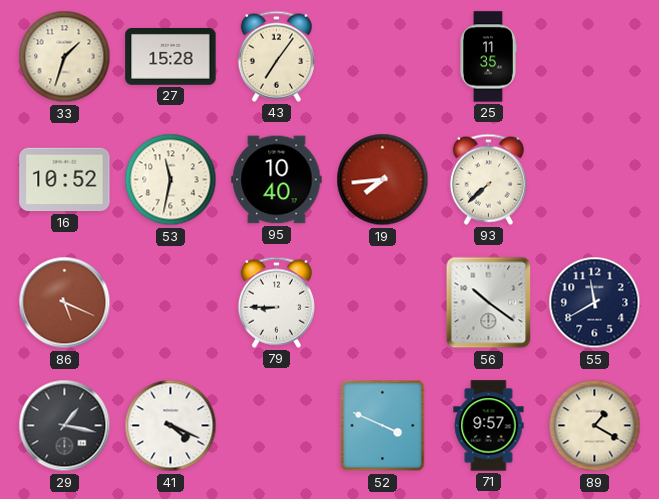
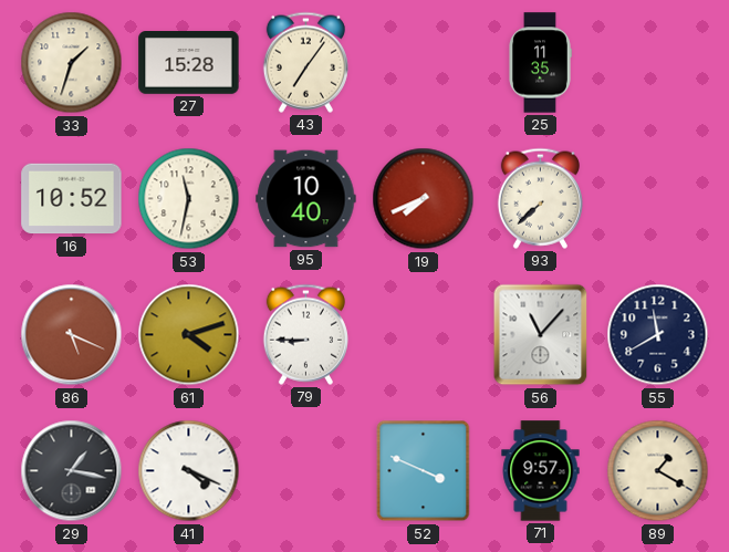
19: 7:44 -> 7:41 (424, 199)
61: none -> 4:12 (189, 335)
56: 10:21 -> 11:07 (541, 335)
